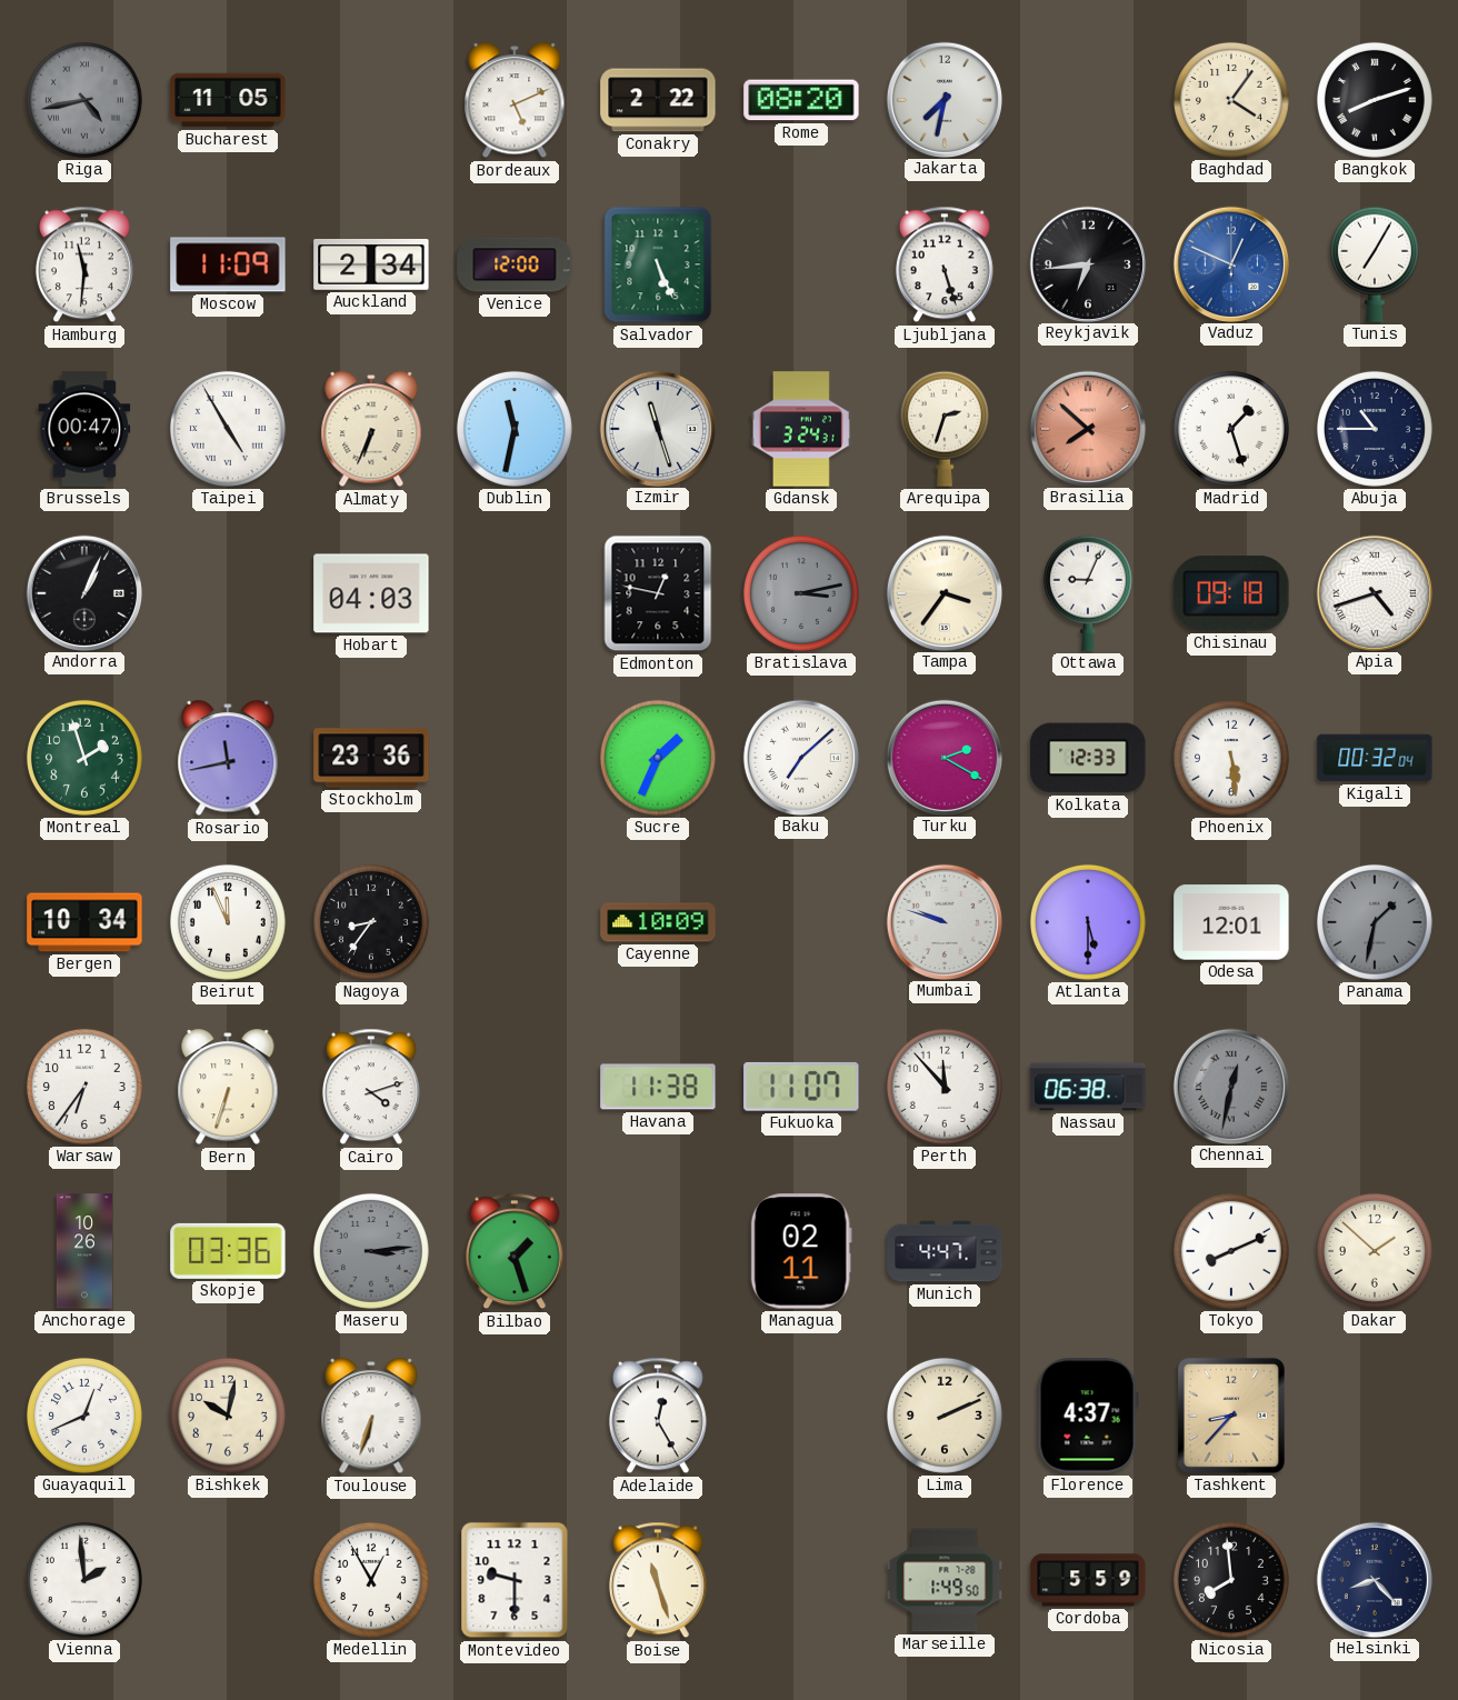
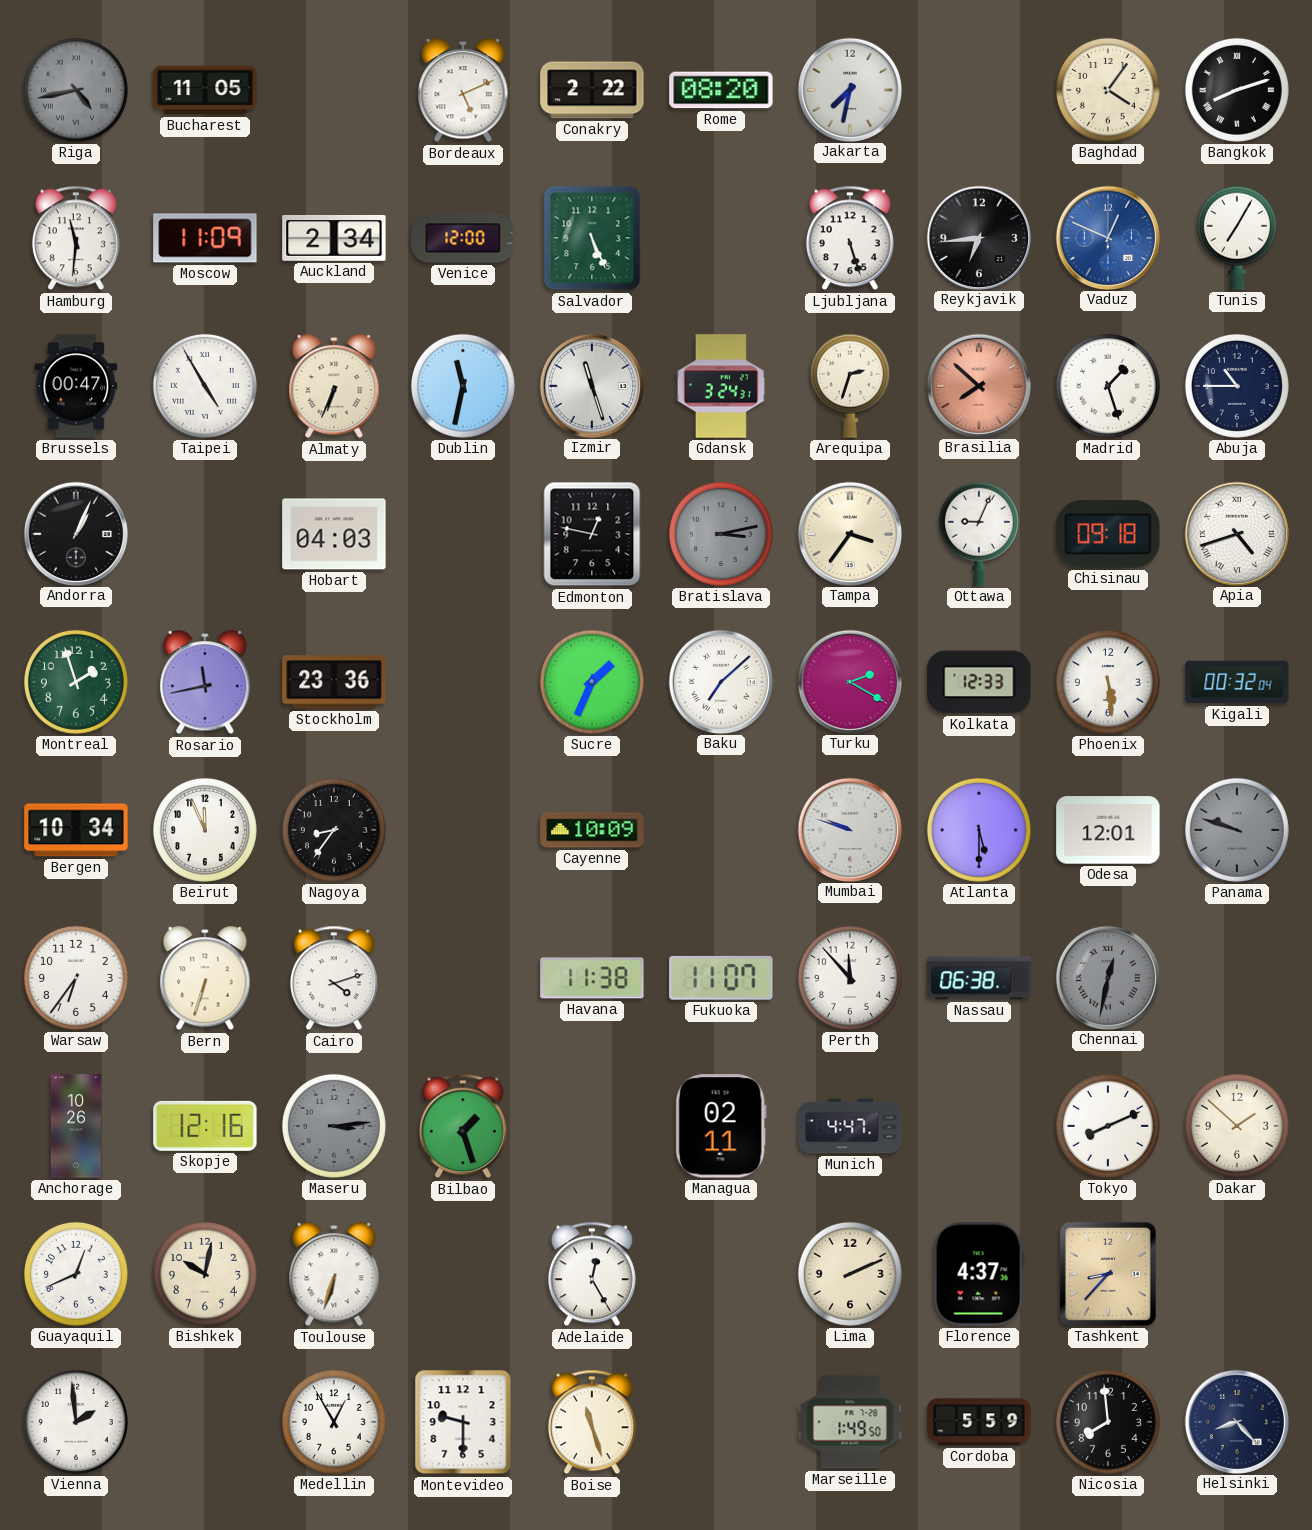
Panama: 1:32 -> 9:48 (1237, 830)
Skopje: 03:36 -> 12:16 (205, 1126)
